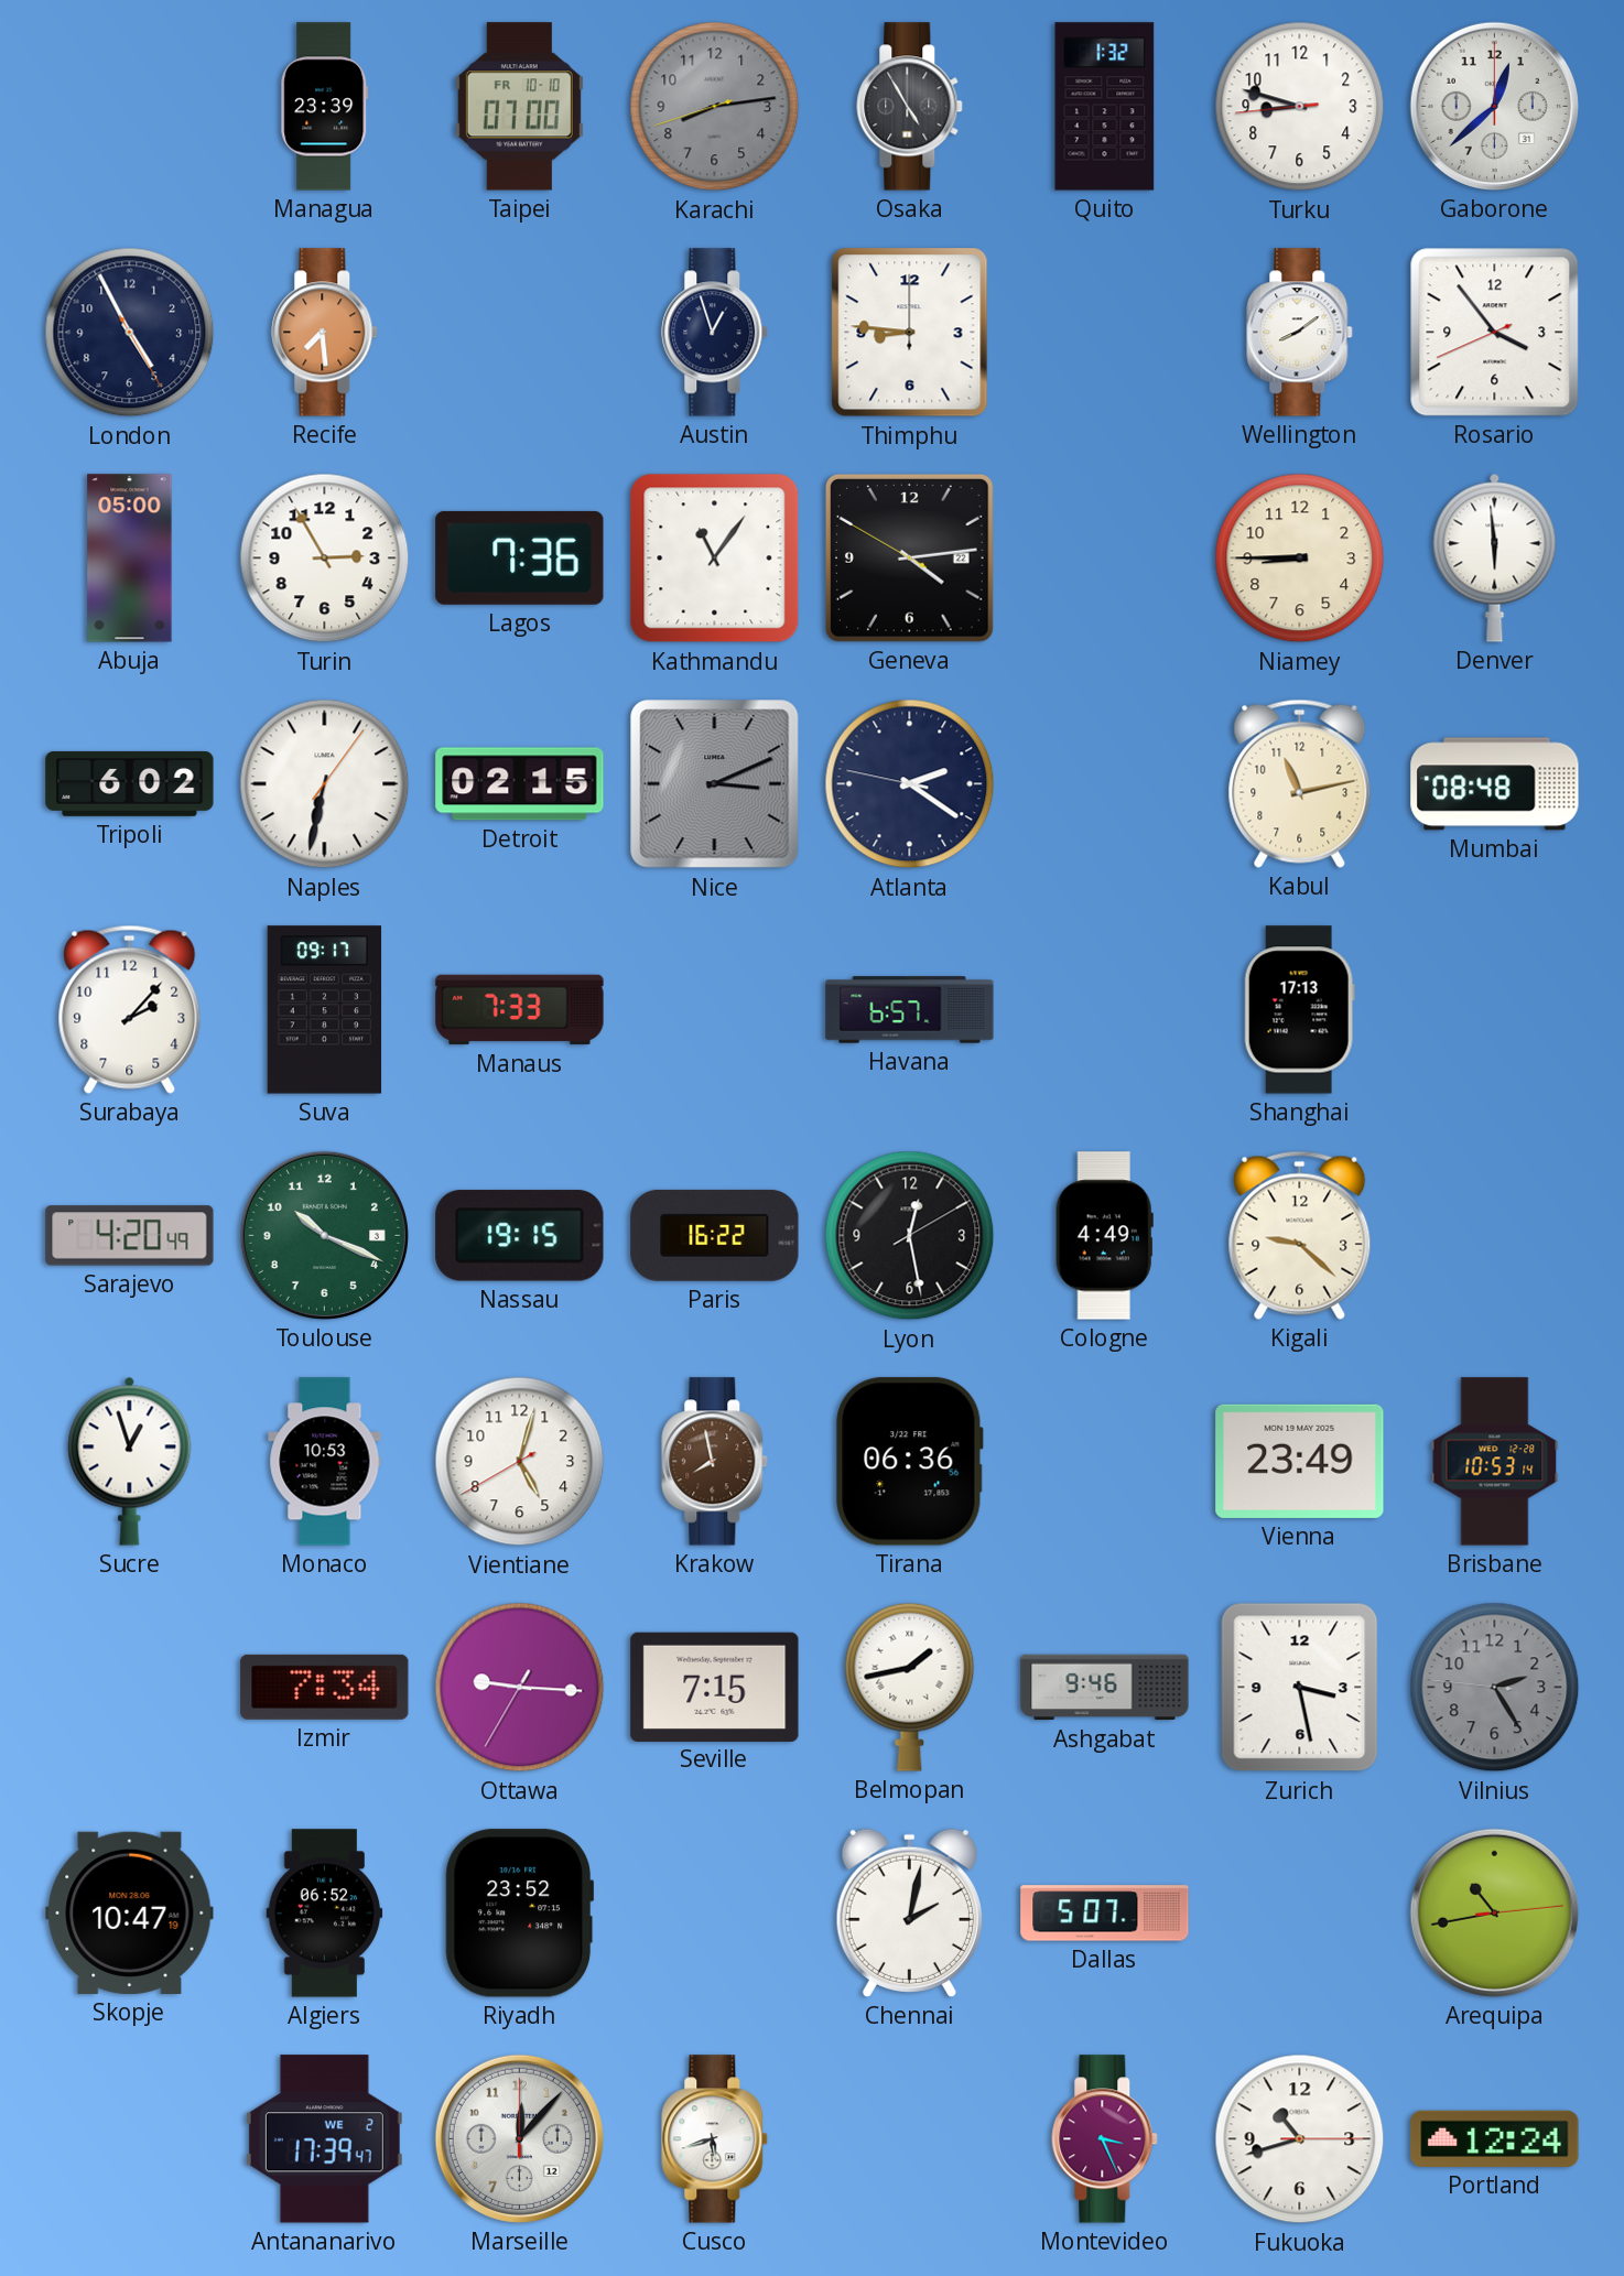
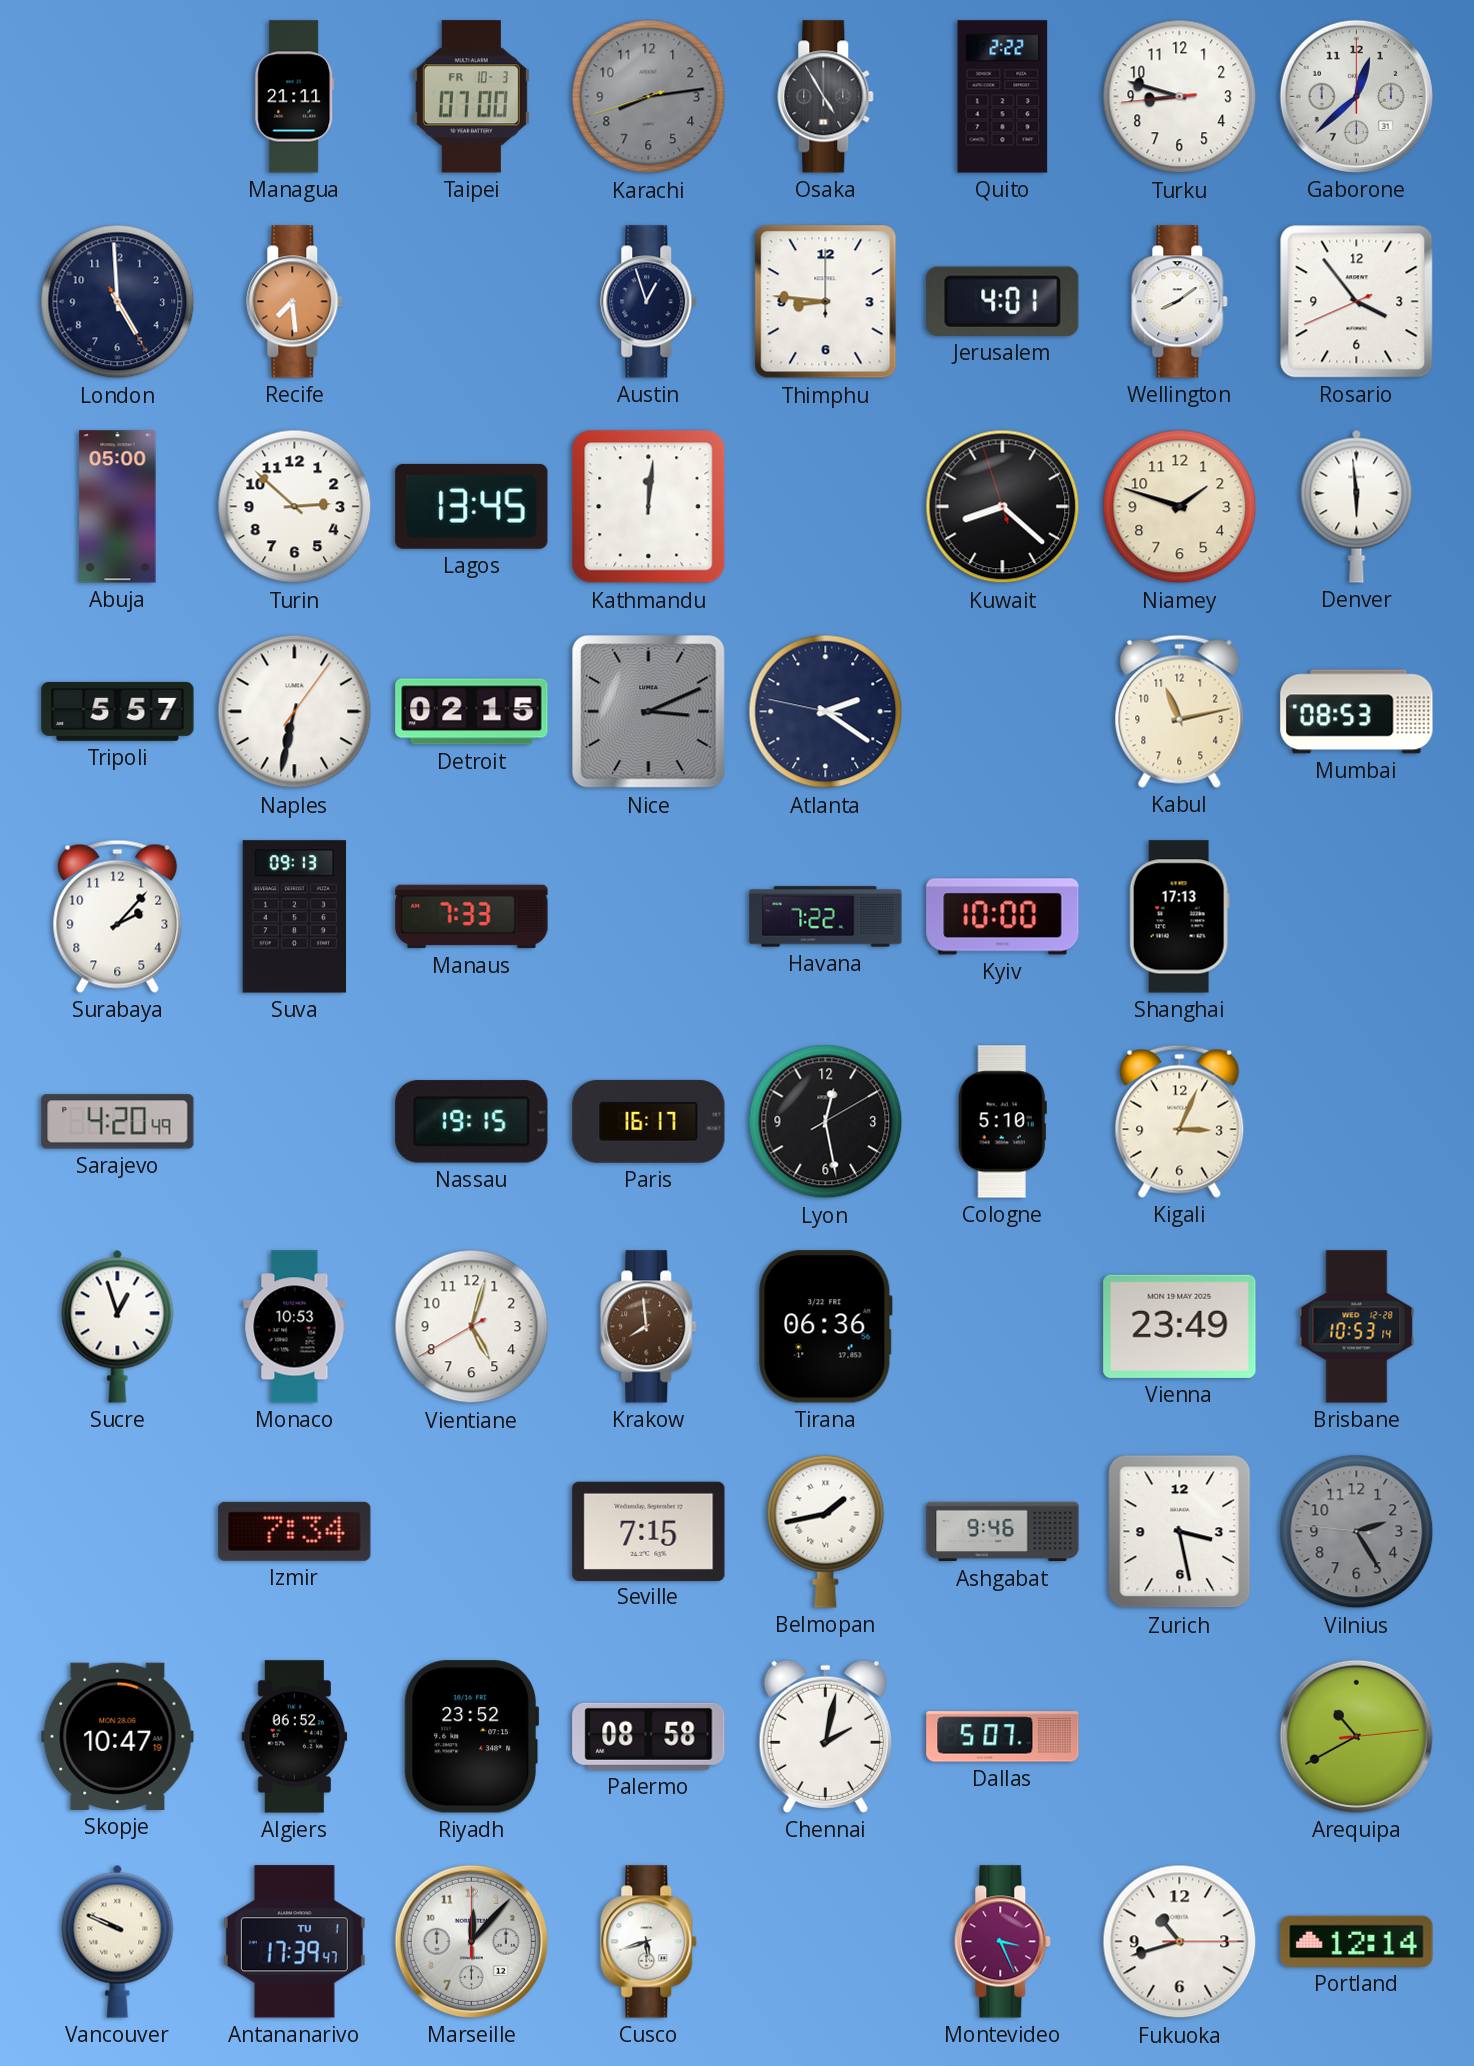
Managua: 23:39 -> 21:11 (295, 97)
Taipei date: FR 10-10 -> FR 10-3 (471, 97)
Quito: 1:32 -> 2:22 (1003, 97)
London: 4:55 -> 4:59 (118, 302)
Jerusalem: none -> 4:01 (1003, 301)
Turin: 2:55 -> 2:52 (295, 507)
Lagos: 7:36 -> 13:45 (472, 506)
Kathmandu: 11:06 -> 12:01 (649, 507)
Geneva: 4:13 -> none (909, 557)
Kuwait: none -> 8:21 (1003, 507)
Niamey: 8:45 -> 1:48 (1180, 507)
Tripoli: 6:02 -> 5:57 (118, 711)
Mumbai: 08:48 -> 08:53 (1357, 712)
Suva: 09:17 -> 09:13 (295, 917)
Havana: 6:57 -> 7:22 (826, 917)
Kyiv: none -> 10:00 (1003, 917)
Toulouse: 10:19 -> none (324, 1235)
Paris: 16:22 -> 16:17 (649, 1121)
Cologne: 4:49 -> 5:10 (1002, 1122)
Kigali: 9:22 -> 3:04 (1180, 1121)
Krakow: 7:58 -> 7:59 (649, 1327)
Ottawa: 9:15 -> none (520, 1688)
Palermo: none -> 08:58 (649, 1736)
Arequipa: 10:43 -> 10:40 (1356, 1736)
Vancouver: none -> 9:49 (118, 1941)
Antananarivo date: WE 2 -> TU 1 (294, 1942)
Portland: 12:24 -> 12:14 (1357, 1941)
